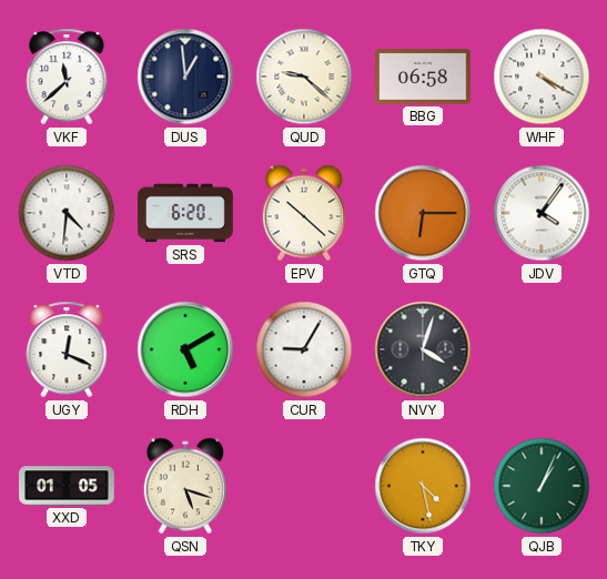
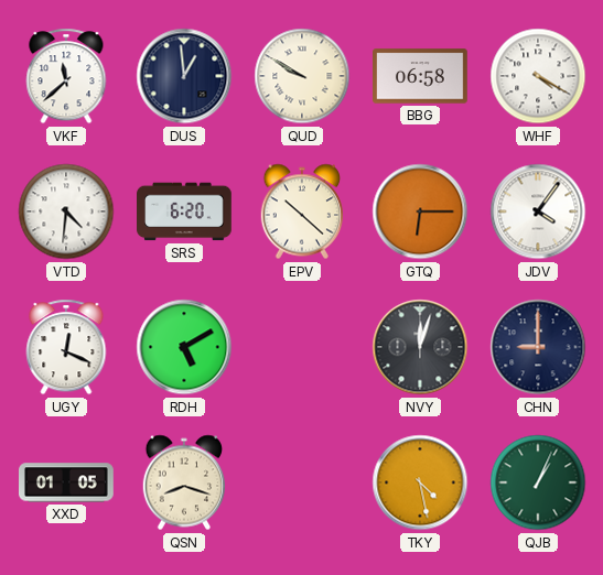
QUD: 9:22 -> 9:50 (302, 76)
CUR: 9:05 -> none (304, 349)
NVY: 4:03 -> 12:03 (420, 347)
CHN: none -> 9:00 (538, 347)
QSN: 5:18 -> 8:18 (183, 482)
